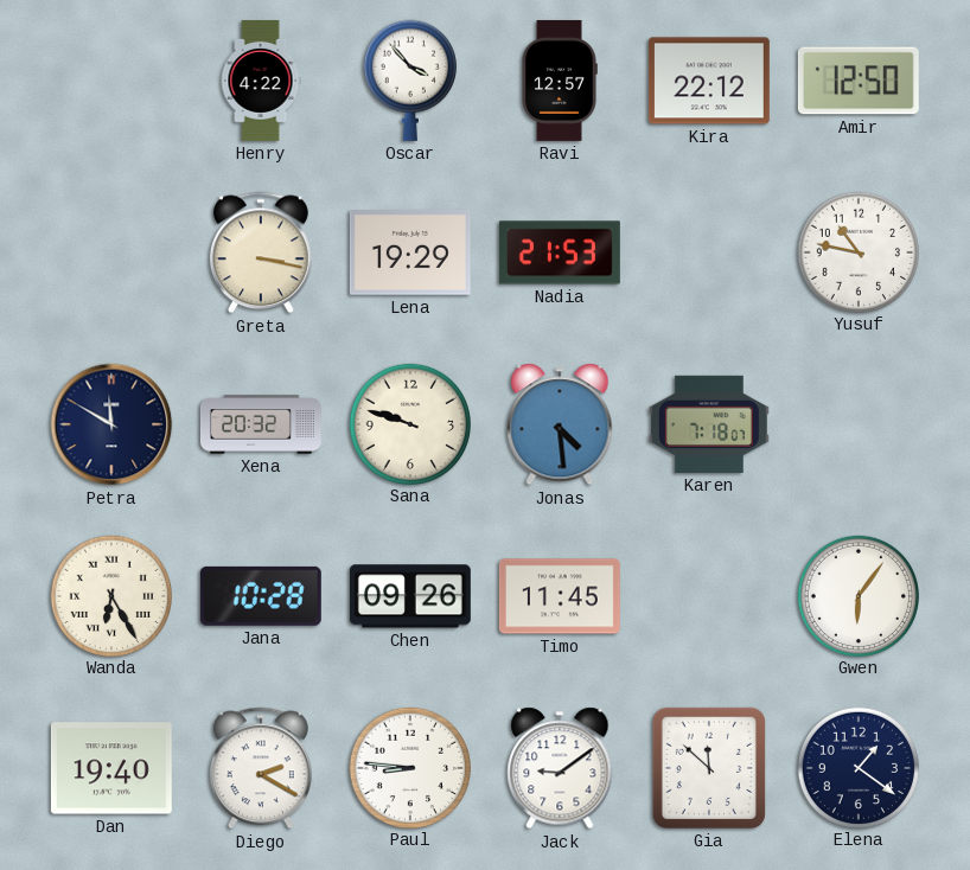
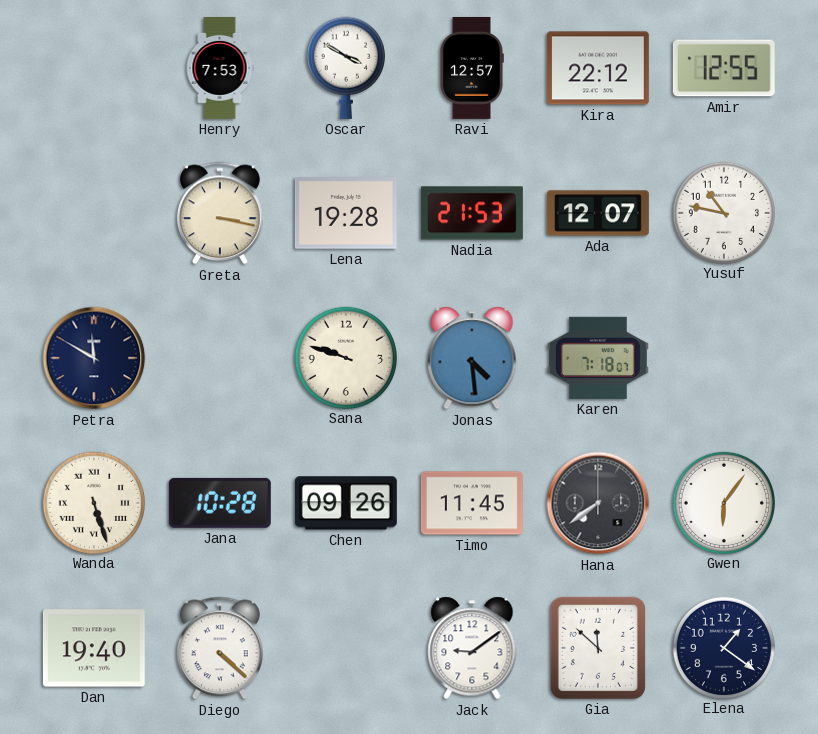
Henry: 4:22 -> 7:53 (220, 68)
Oscar: 3:53 -> 3:50 (346, 68)
Amir: 12:50 -> 12:55 (724, 68)
Lena: 19:29 -> 19:28 (346, 214)
Ada: none -> 12:07 (598, 213)
Xena: 20:32 -> none (261, 424)
Wanda: 6:25 -> 5:27 (93, 502)
Hana: none -> 7:39 (598, 503)
Diego: 2:20 -> 4:22 (220, 648)
Paul: 8:46 -> none (409, 767)
